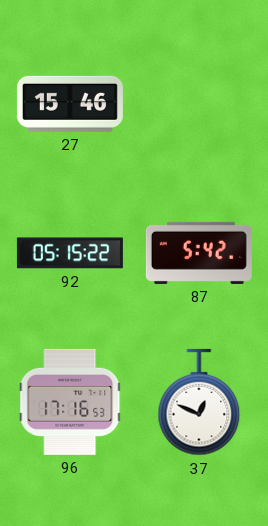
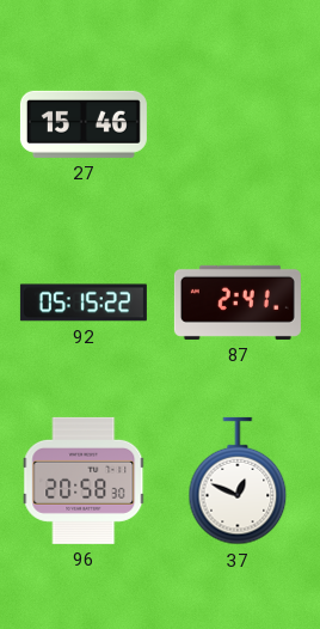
87: 5:42 -> 2:41 (238, 303)
96: 17:16 -> 20:58 (84, 481)
